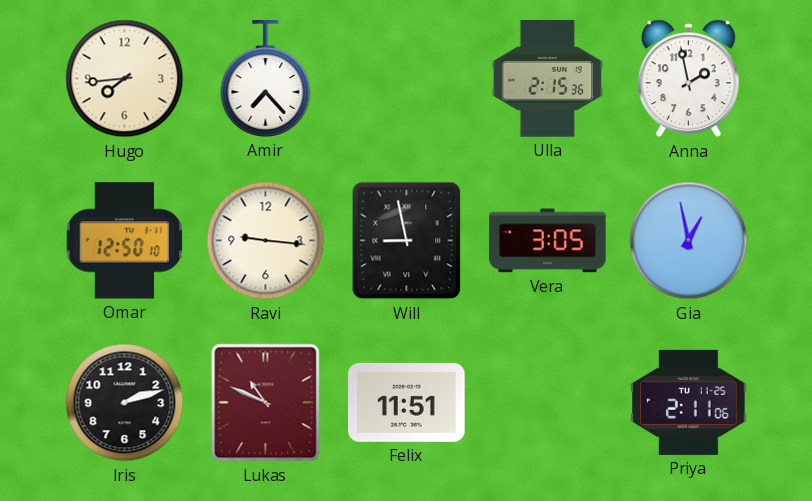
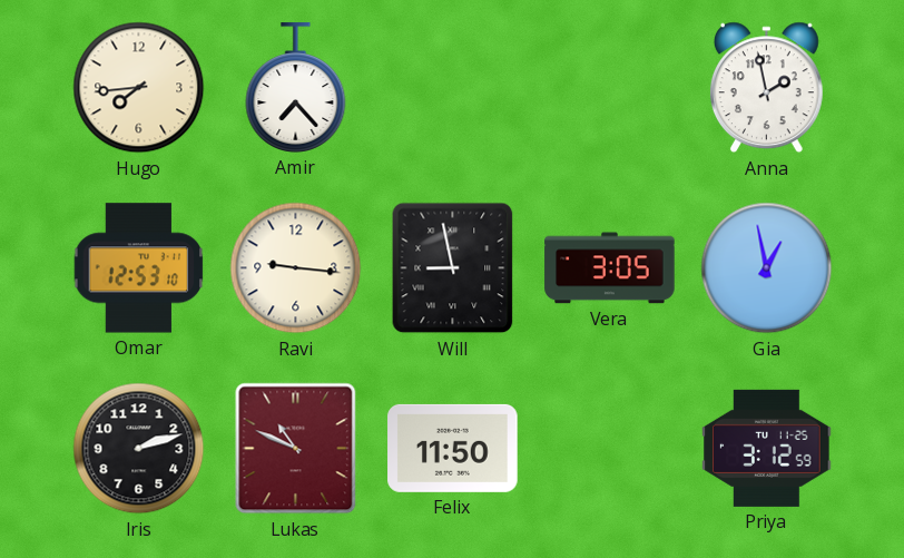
Ulla: 2:15 -> none (548, 79)
Omar: 12:50 -> 12:53 (139, 268)
Felix: 11:51 -> 11:50 (453, 448)
Priya: 2:11 -> 3:12 (767, 448)
